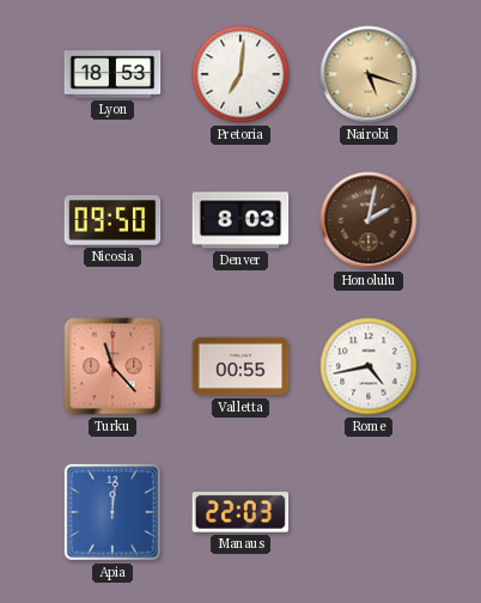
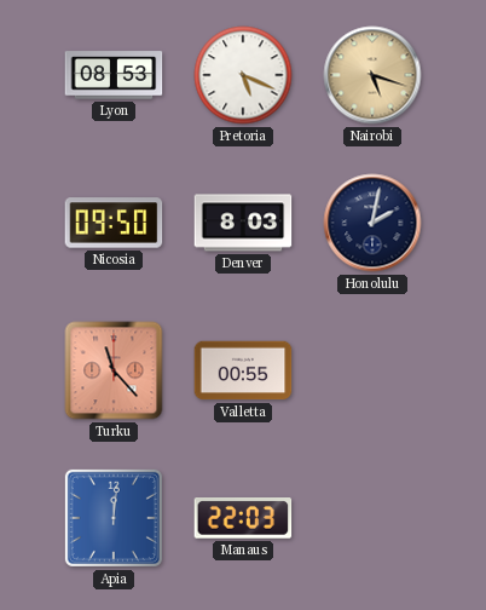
Lyon: 18:53 -> 08:53 (114, 75)
Pretoria: 7:01 -> 5:19 (243, 75)
Honolulu dial: brown -> navy (372, 223)
Rome: 4:43 -> none (369, 366)
